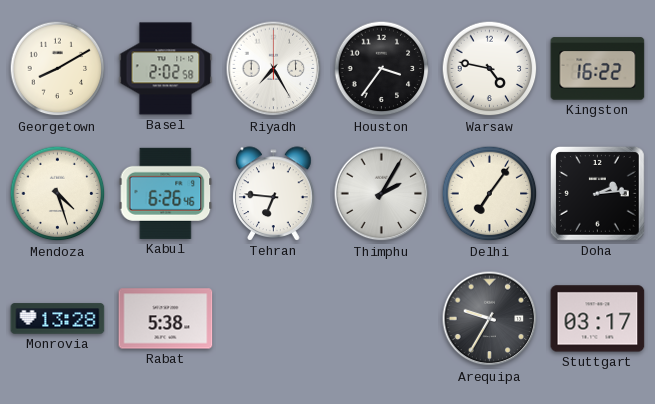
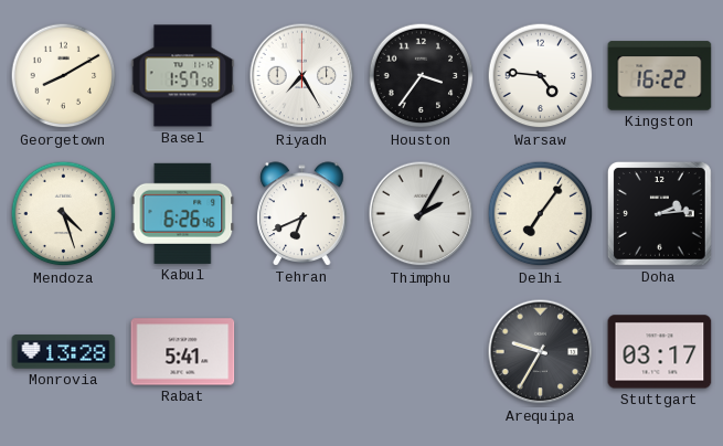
Basel: 2:02 -> 1:57 (183, 76)
Warsaw: 4:47 -> 4:46 (541, 76)
Tehran: 6:46 -> 6:41 (302, 214)
Rabat: 5:38 -> 5:41 (183, 352)
